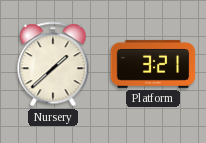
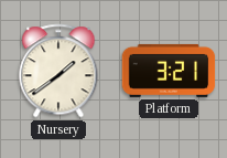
Nursery: 1:38 -> 1:39 (58, 71)
